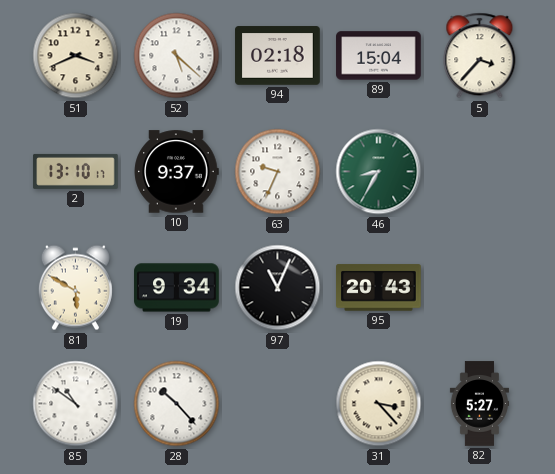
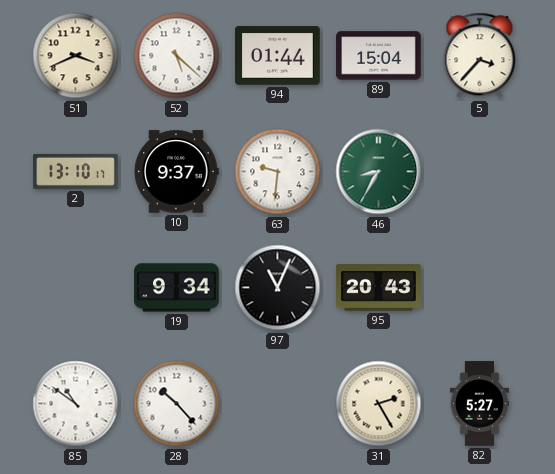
94: 02:18 -> 01:44 (278, 56)
63: 9:34 -> 9:31 (278, 172)
81: 5:50 -> none (75, 288)
31: 3:23 -> 2:25 (379, 404)
